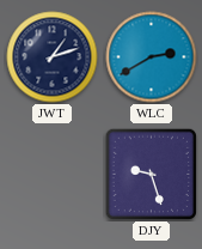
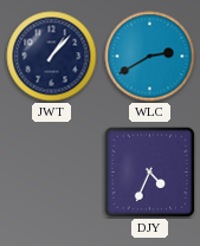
JWT: 1:12 -> 1:07 (52, 57)
DJY: 9:27 -> 4:34 (149, 171)
